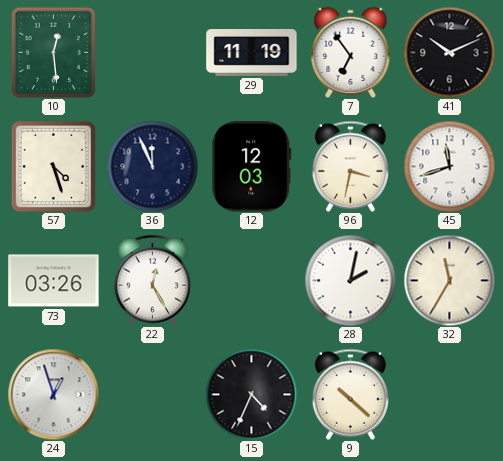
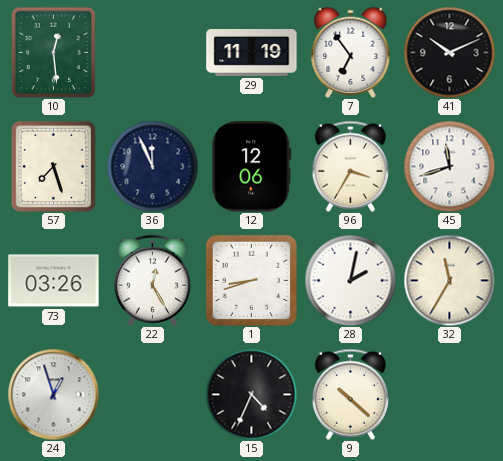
57: 4:27 -> 7:27 (53, 166)
12: 12:03 -> 12:06 (252, 167)
96: 3:32 -> 3:35 (350, 166)
1: none -> 8:42 (251, 280)
